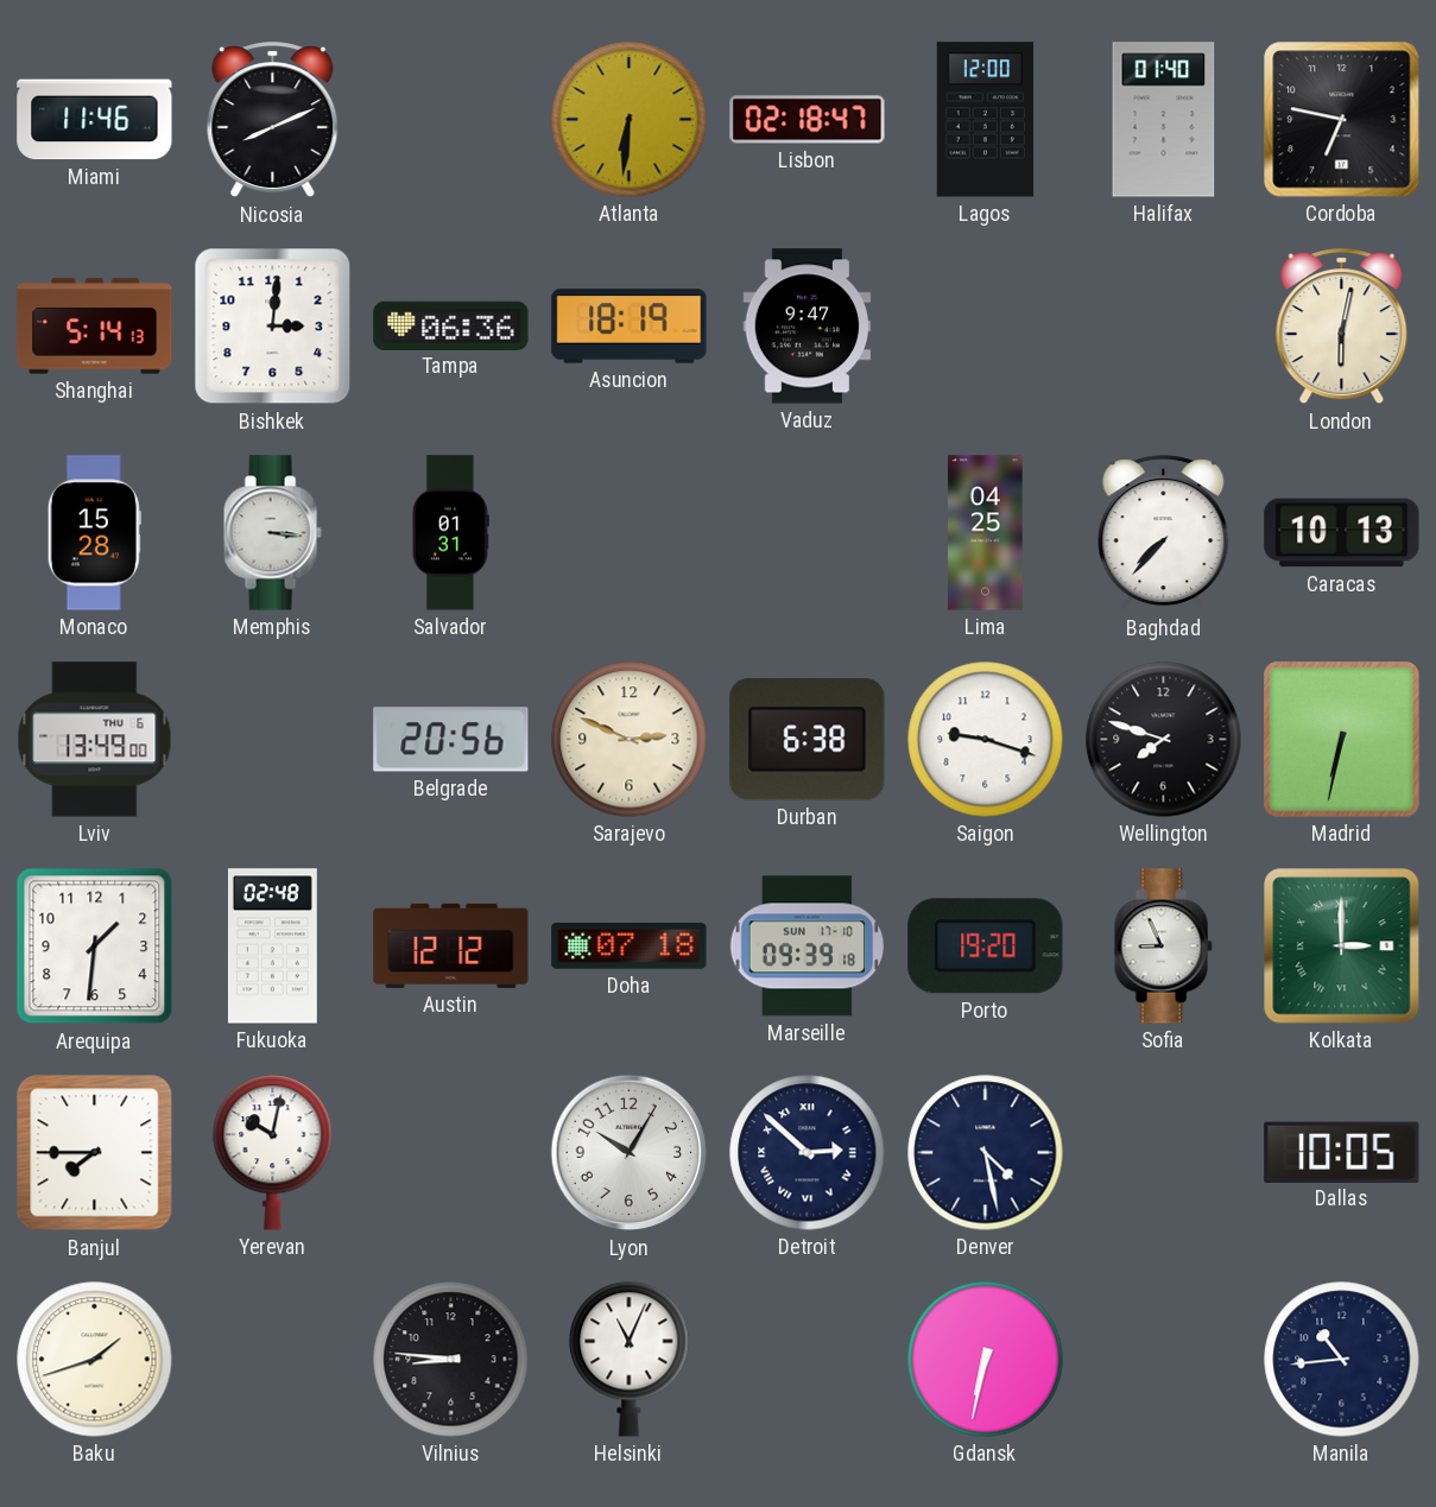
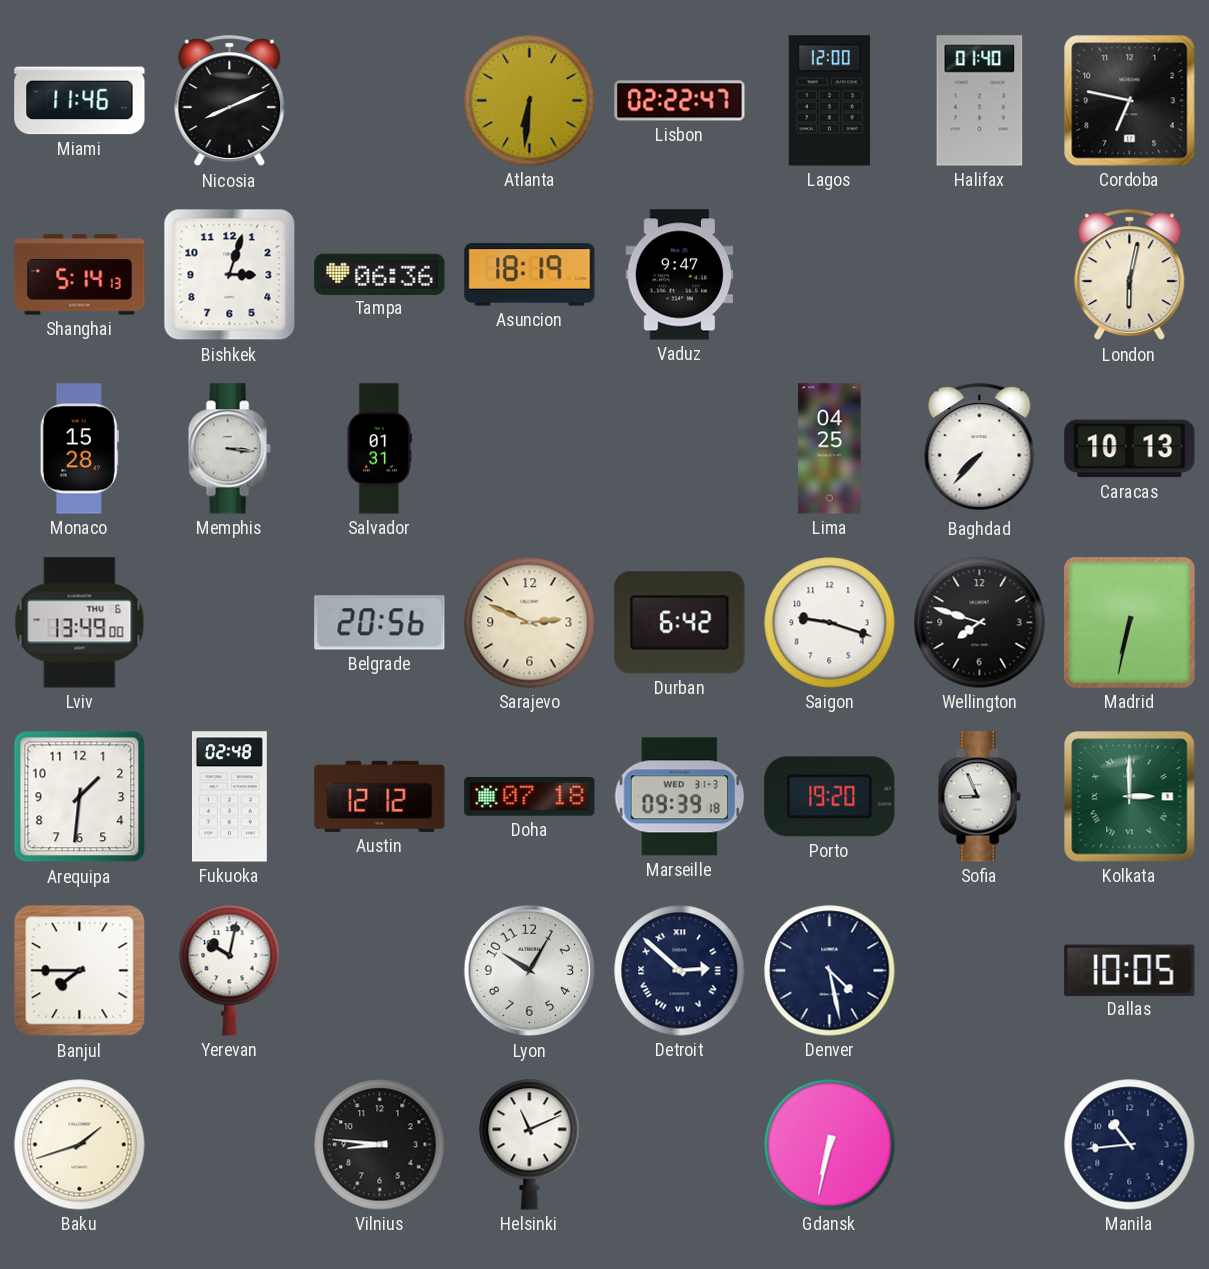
Lisbon: 02:18 -> 02:22 (680, 101)
Bishkek: 3:01 -> 3:03 (230, 275)
Durban: 6:38 -> 6:42 (680, 623)
Marseille date: SUN 17-10 -> WED 31-3 (680, 797)
Helsinki: 11:04 -> 11:11 (530, 1145)
